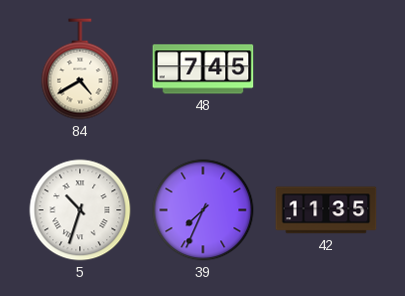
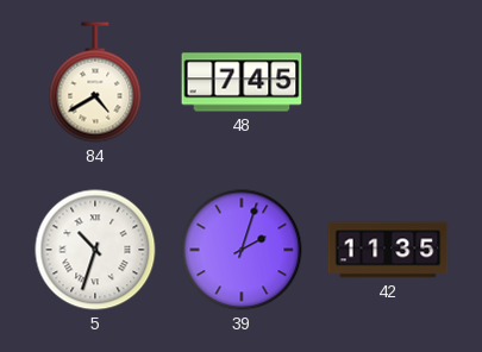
39: 7:34 -> 2:03 (242, 250)
